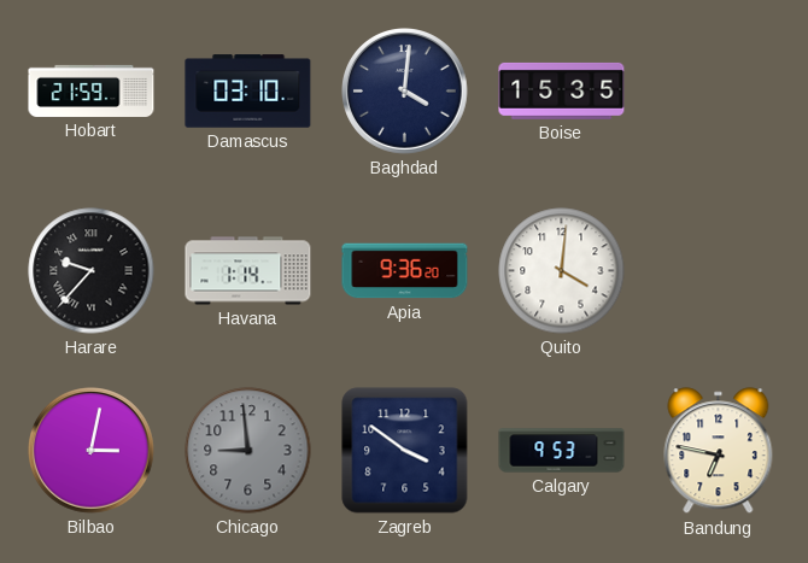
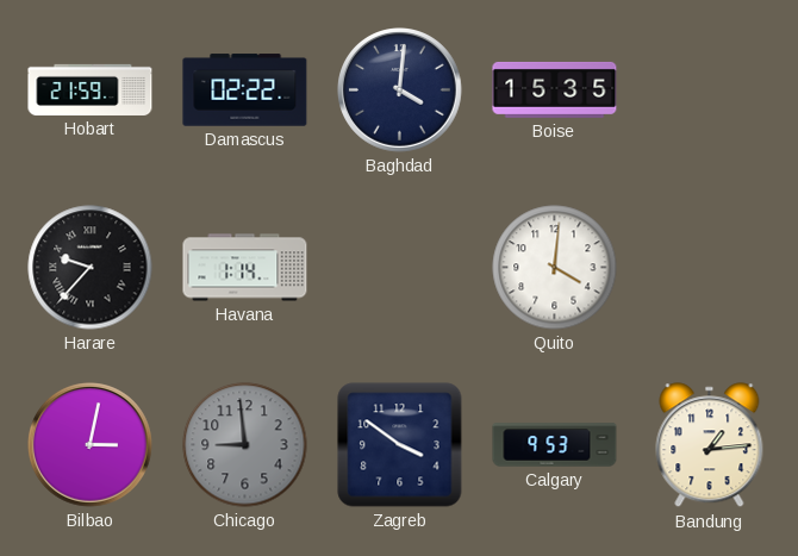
Damascus: 03:10 -> 02:22 (245, 90)
Apia: 9:36 -> none (405, 271)
Bandung: 6:47 -> 1:14 (710, 445)
